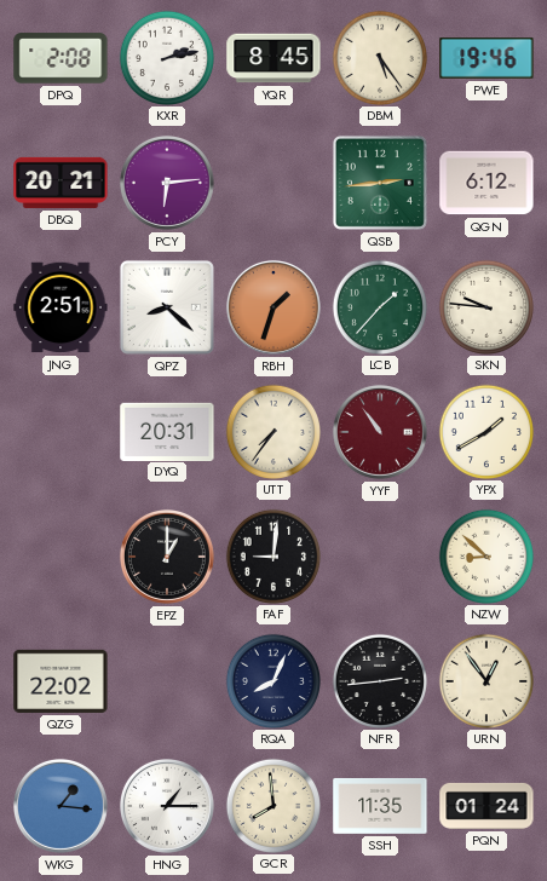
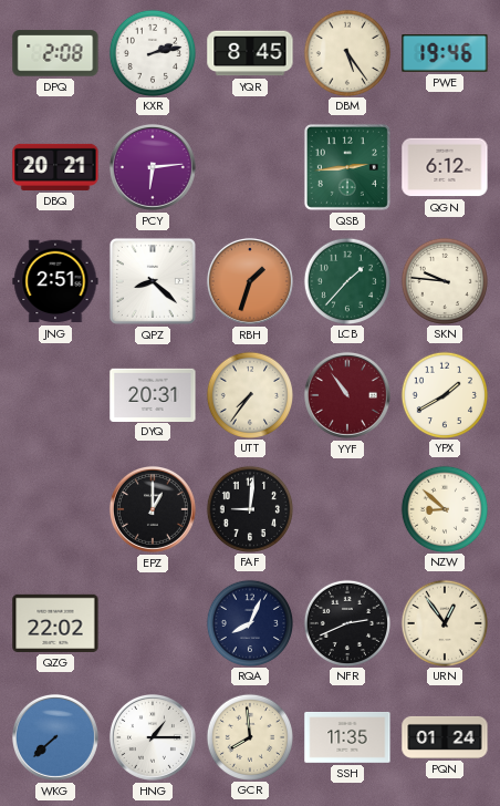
NFR: 2:44 -> 2:41 (346, 622)
WKG: 1:16 -> 7:38 (55, 737)
